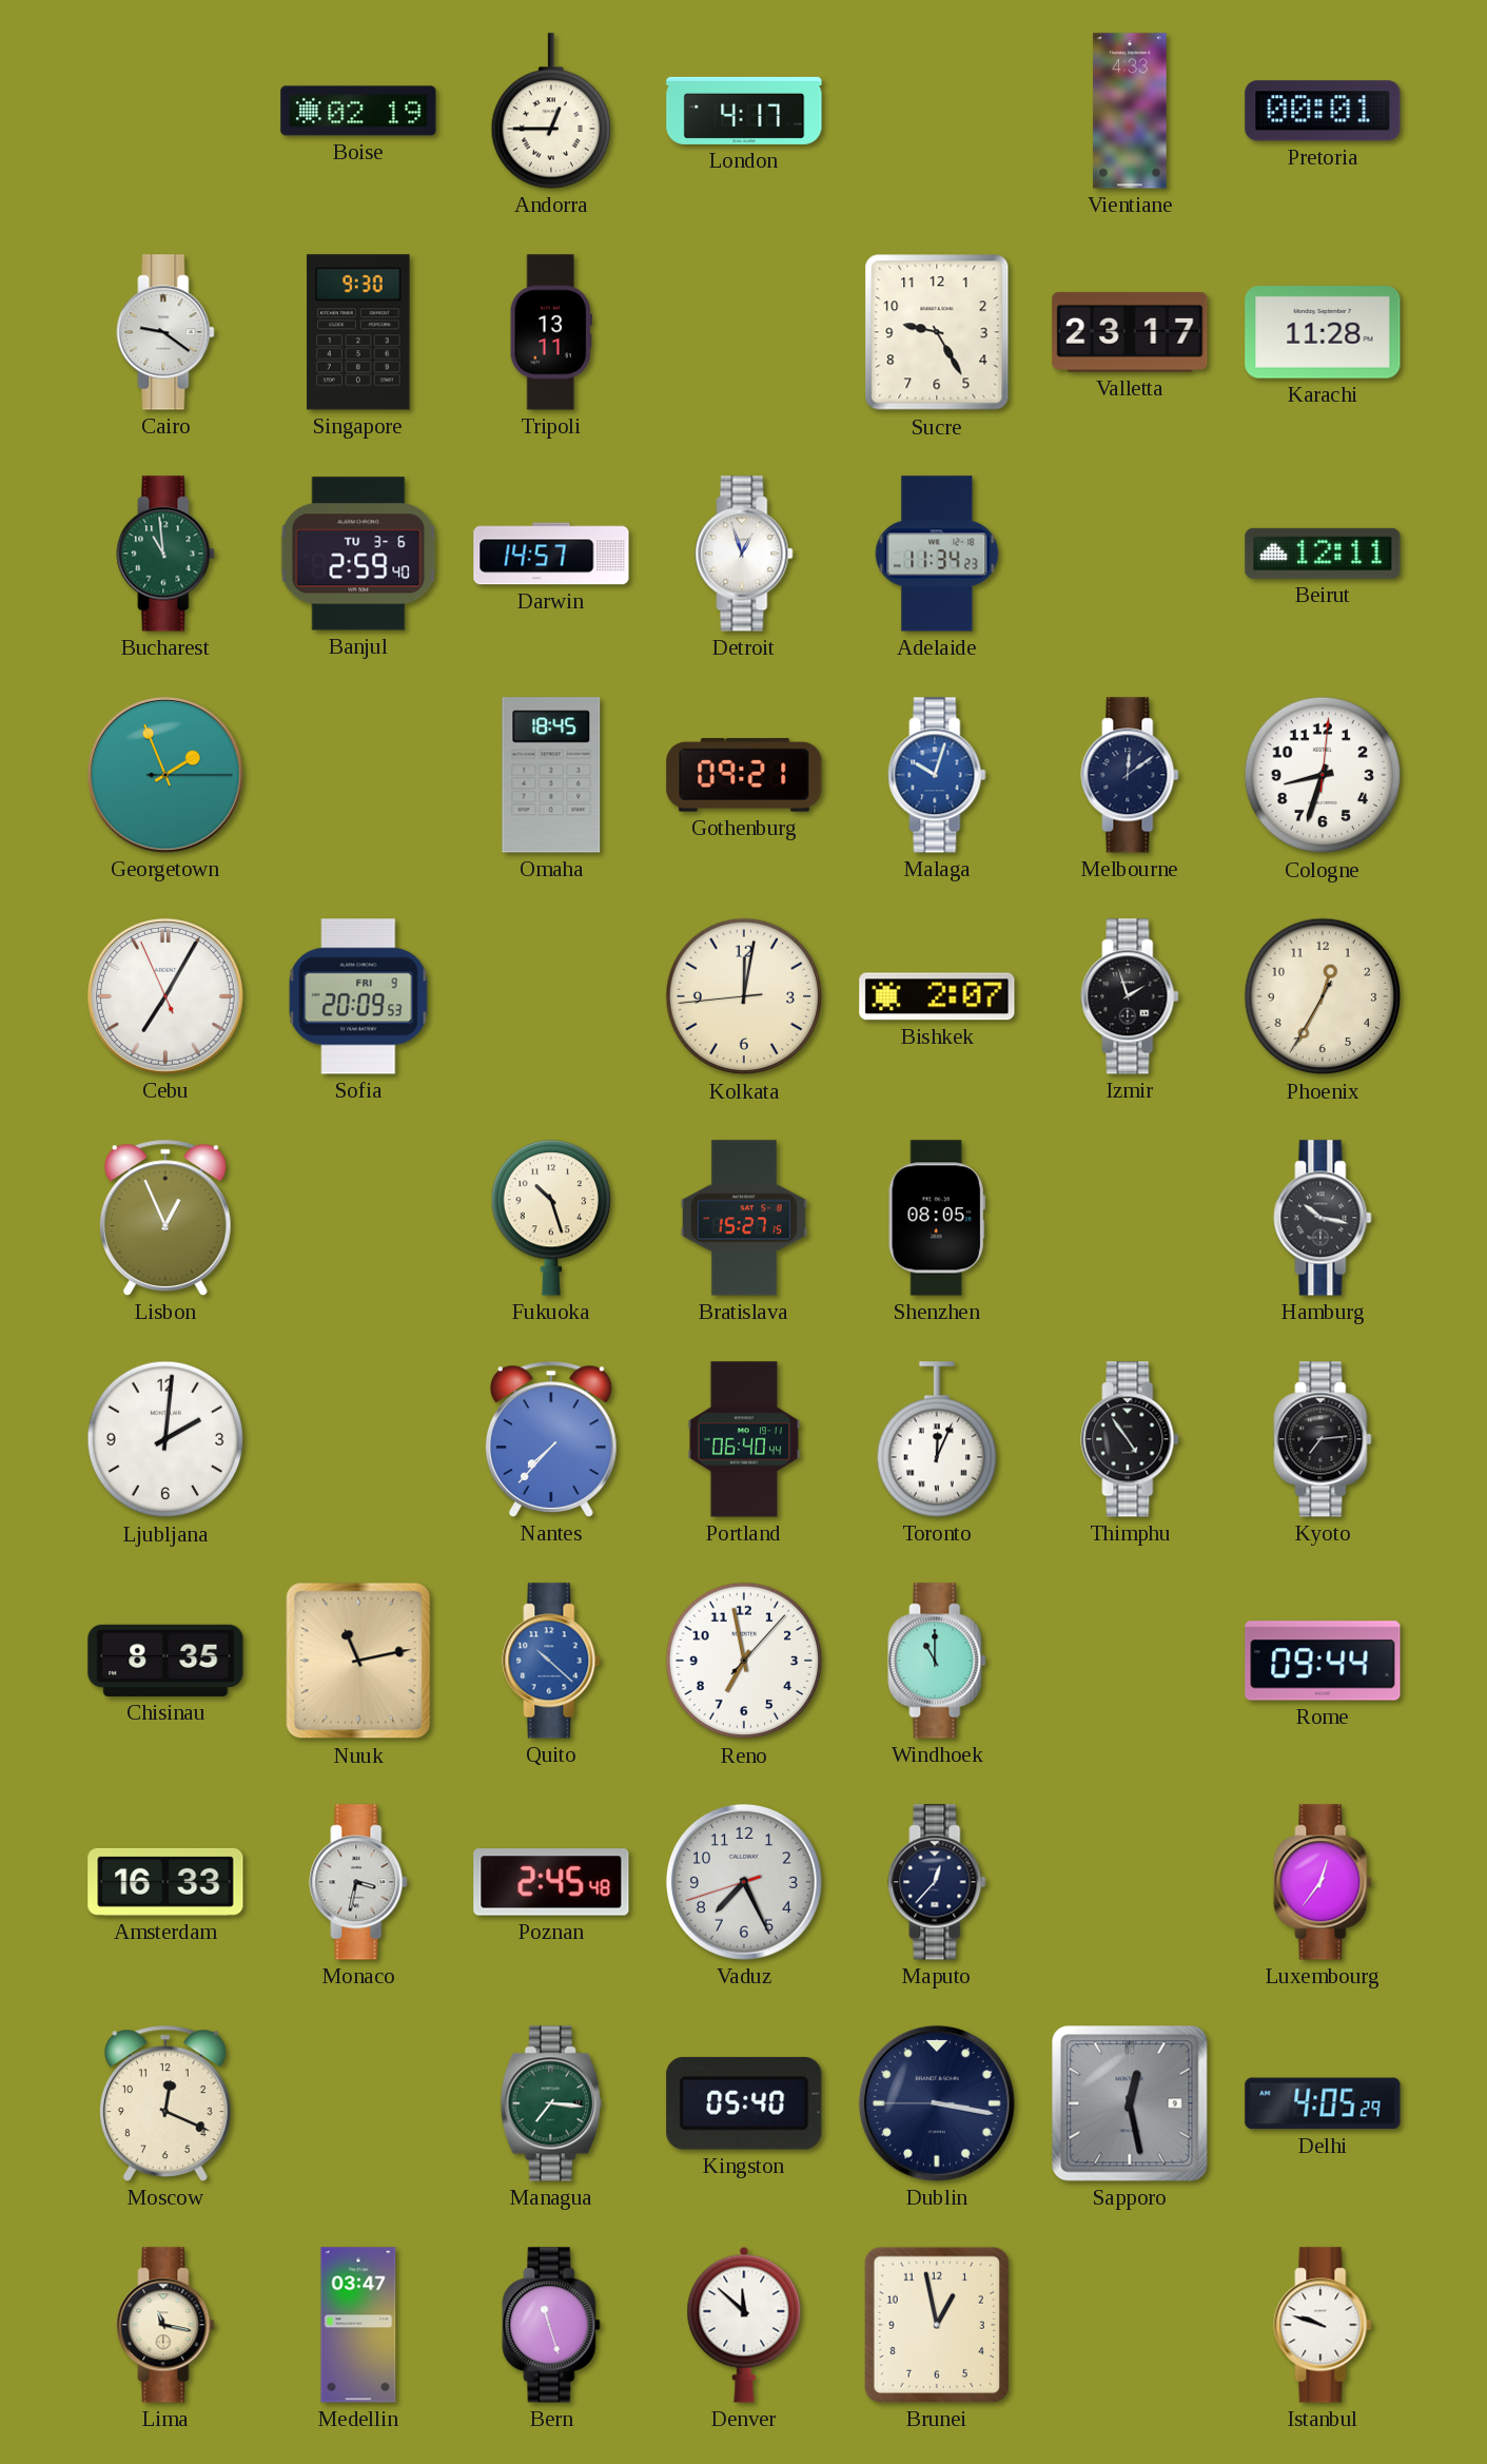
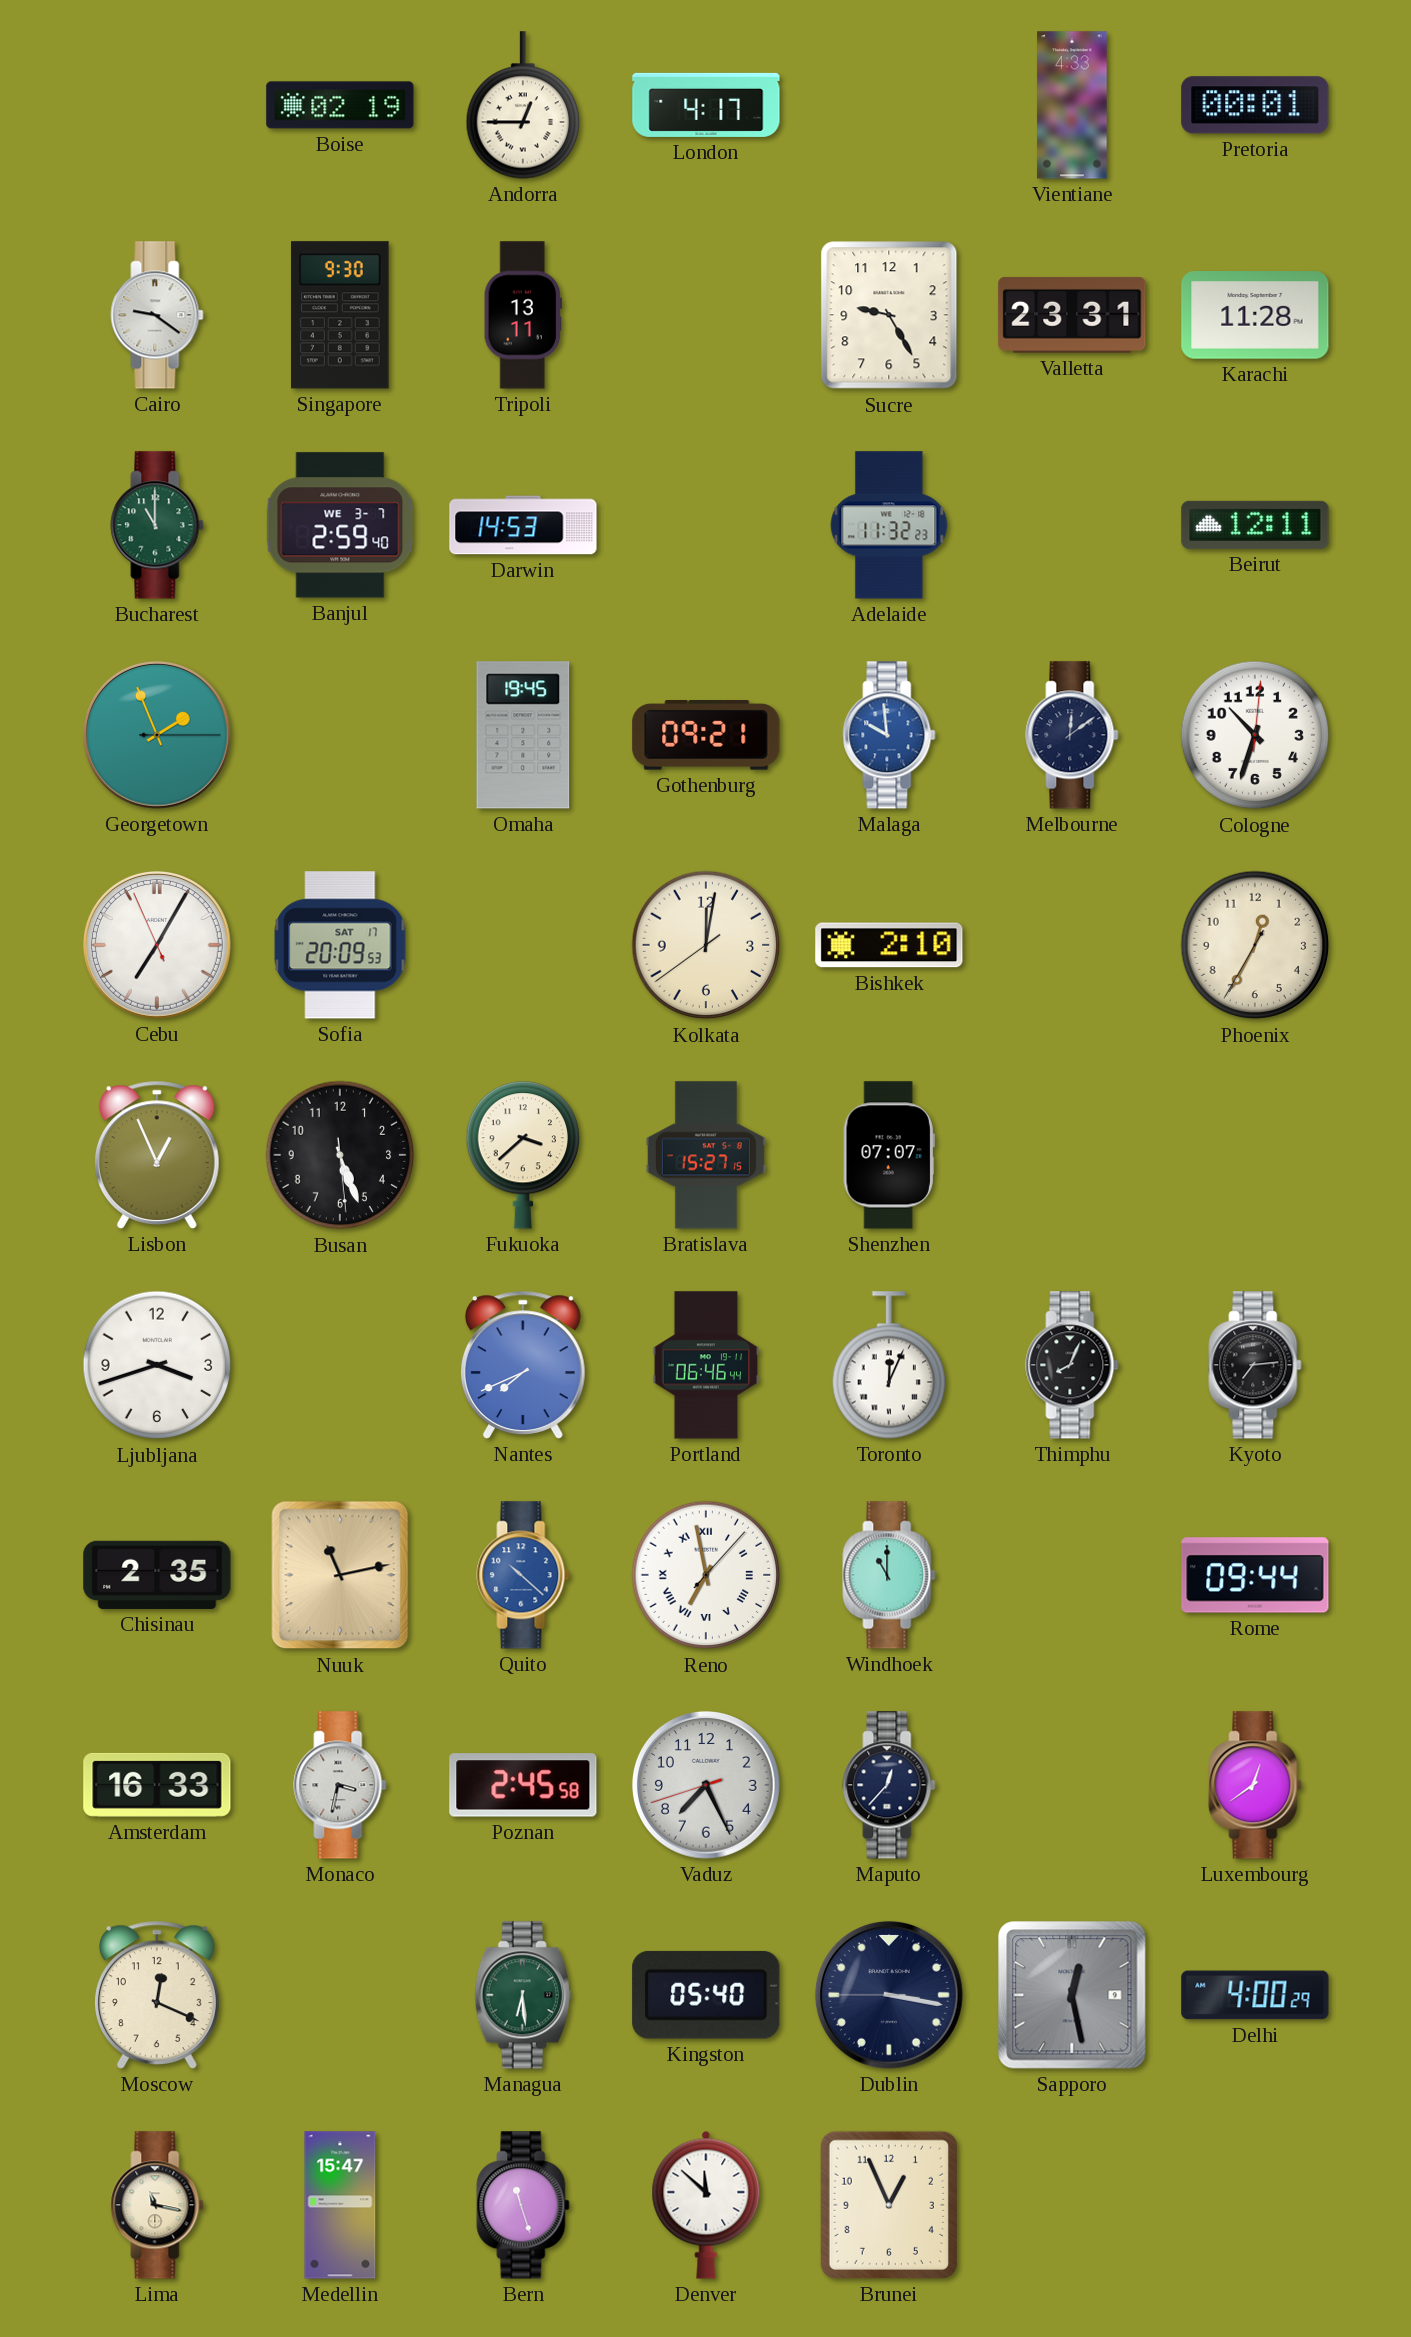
Valletta: 23:17 -> 23:31 (1072, 315)
Bucharest: 10:59 -> 11:00 (157, 525)
Banjul date: TU 3-6 -> WE 3-7 (340, 525)
Darwin: 14:57 -> 14:53 (523, 525)
Detroit: 12:57 -> none (744, 554)
Adelaide: 11:34 -> 11:32 (889, 525)
Omaha: 18:45 -> 19:45 (523, 735)
Malaga: 10:03 -> 9:59 (889, 735)
Cologne: 8:33 -> 10:33 (1255, 735)
Sofia date: FRI 9 -> SAT 17 (340, 945)
Kolkata: 12:01:44 -> 12:01:39 (706, 945)
Bishkek: 2:07 -> 2:10 (889, 945)
Izmir: 1:57 -> none (1130, 996)
Busan: none -> 5:26 (340, 1155)
Fukuoka: 10:27 -> 3:38 (522, 1155)
Shenzhen: 08:05 -> 07:07 (889, 1155)
Hamburg: 10:17 -> none (1323, 1218)
Ljubljana: 2:01 -> 3:42 (157, 1365)
Nantes: 7:37 -> 7:41 (523, 1365)
Portland: 06:40 -> 06:46 (706, 1365)
Thimphu: 4:54 -> 8:04 (1072, 1365)
Chisinau: 8:35 -> 2:35 (157, 1575)
Reno numerals: Arabic -> Roman (706, 1575)
Poznan: 2:45:48 -> 2:45:58 (523, 1785)
Luxembourg: 12:36 -> 12:39 (1255, 1785)
Managua: 7:16 -> 6:29 (523, 1995)
Delhi: 4:05 -> 4:00 (1255, 1995)
Medellin: 03:47 -> 15:47 (340, 2205)
Brunei: 12:58 -> 12:56 (889, 2205)
Istanbul: 9:48 -> none (1323, 2325)
